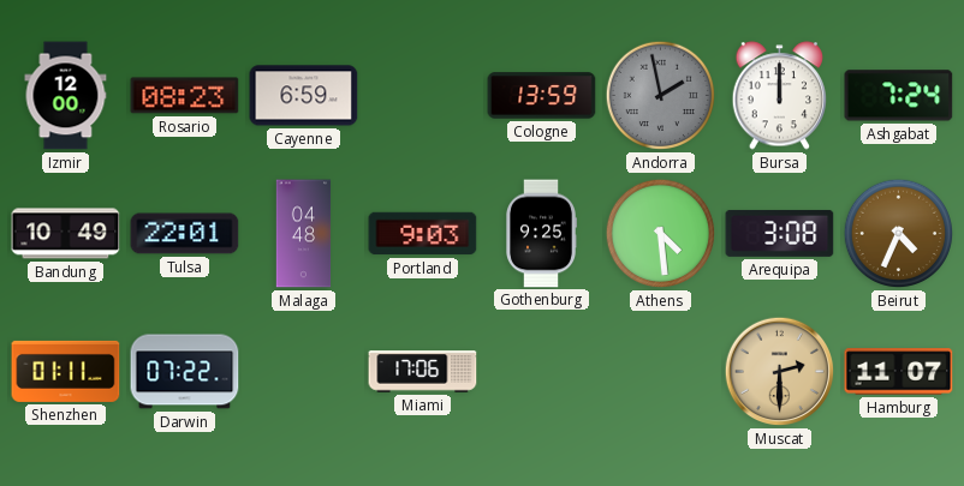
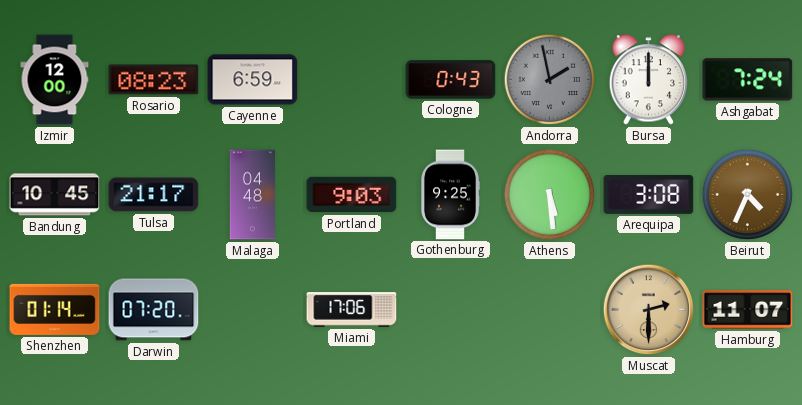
Cologne: 13:59 -> 0:43 (451, 80)
Bandung: 10:49 -> 10:45 (55, 195)
Tulsa: 22:01 -> 21:17 (154, 195)
Athens: 4:29 -> 5:29 (550, 195)
Shenzhen: 01:11 -> 01:14 (55, 309)
Darwin: 07:22 -> 07:20 (154, 310)
